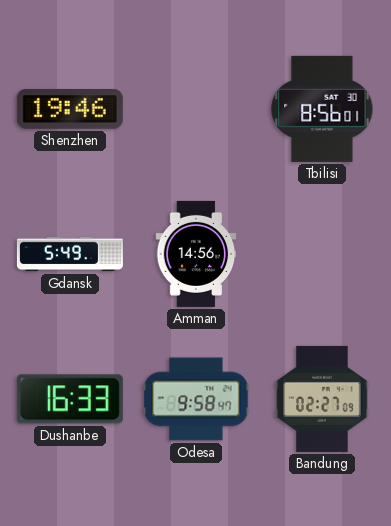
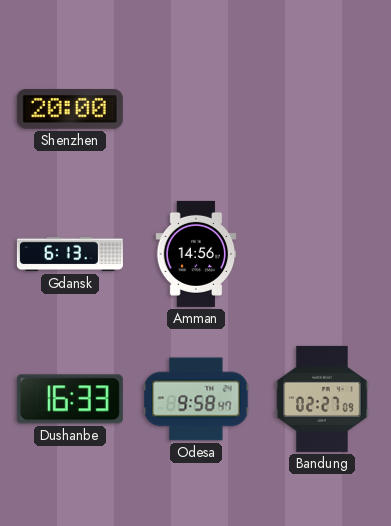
Shenzhen: 19:46 -> 20:00 (70, 110)
Tbilisi: 8:56 -> none (322, 109)
Gdansk: 5:49 -> 6:13 (70, 254)
